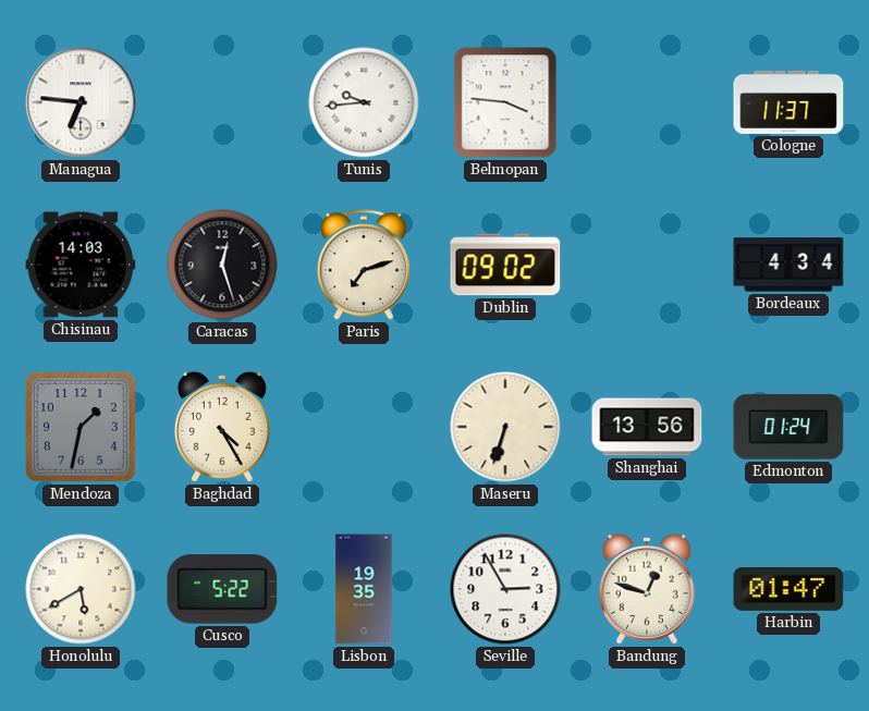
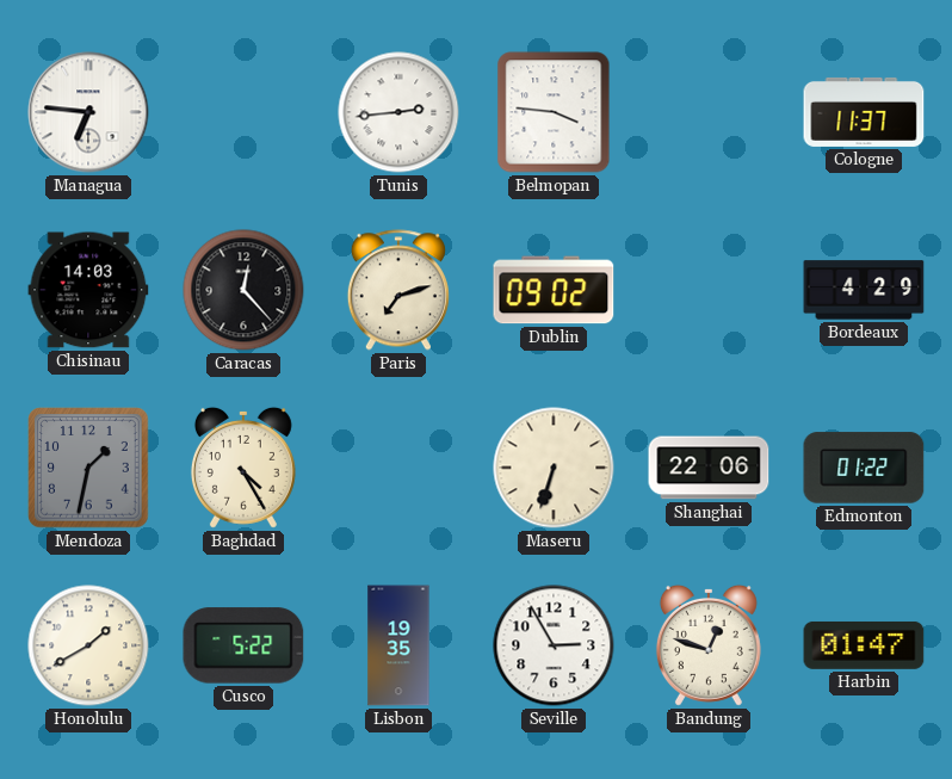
Tunis: 9:44 -> 2:44 (398, 112)
Caracas: 12:27 -> 12:23 (243, 290)
Bordeaux: 4:34 -> 4:29 (864, 290)
Shanghai: 13:56 -> 22:06 (709, 468)
Edmonton: 01:24 -> 01:22 (864, 468)
Honolulu: 5:40 -> 1:40 (88, 645)
